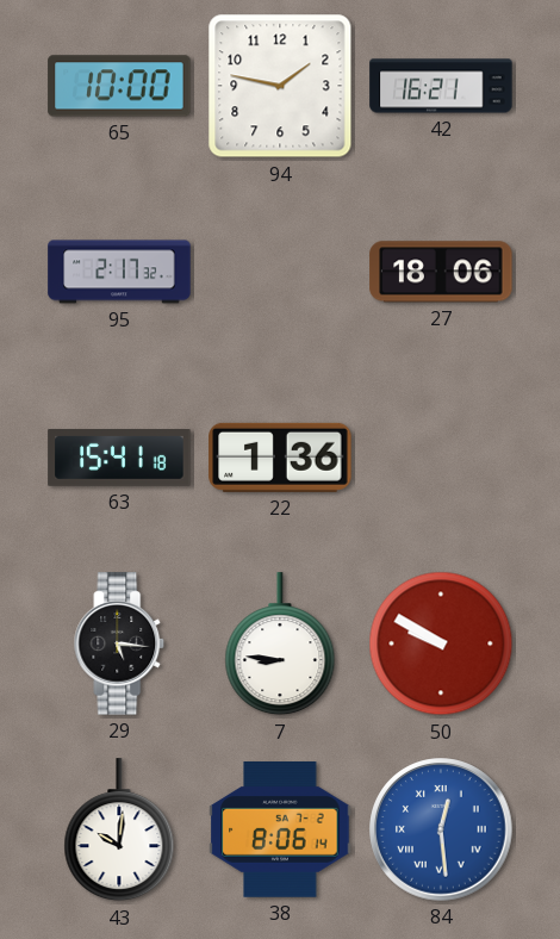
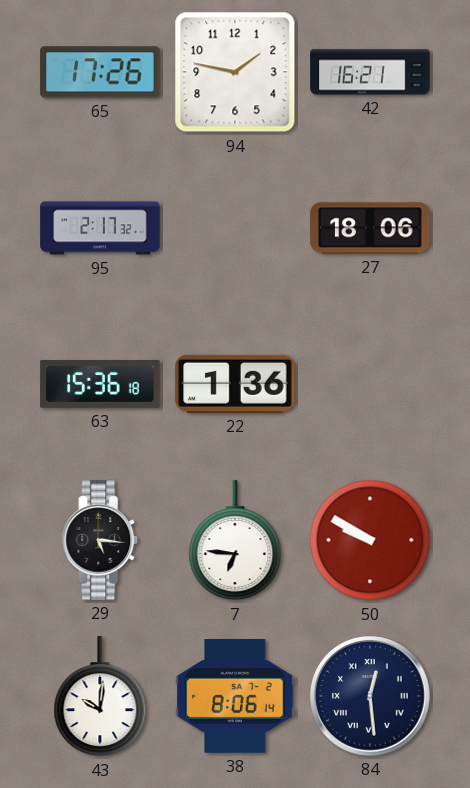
65: 10:00 -> 17:26 (100, 72)
63: 15:41 -> 15:36 (100, 385)
7: 8:46 -> 6:46 (235, 541)
84 dial: blue -> navy (370, 696)
